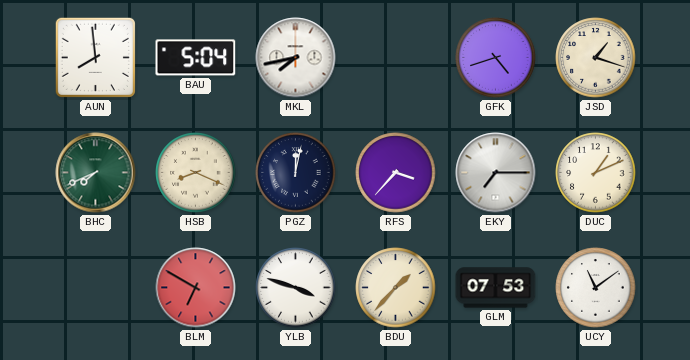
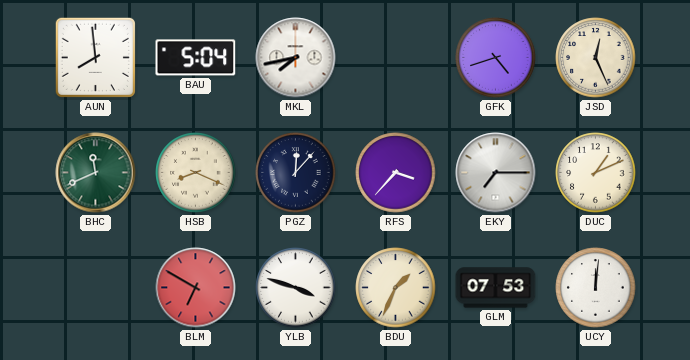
JSD: 1:18 -> 12:26 (596, 58)
BHC: 7:41 -> 11:41 (96, 173)
PGZ: 12:02 -> 12:07 (296, 173)
BDU: 1:37 -> 1:34 (396, 288)
UCY: 11:09 -> 12:01 (596, 288)
